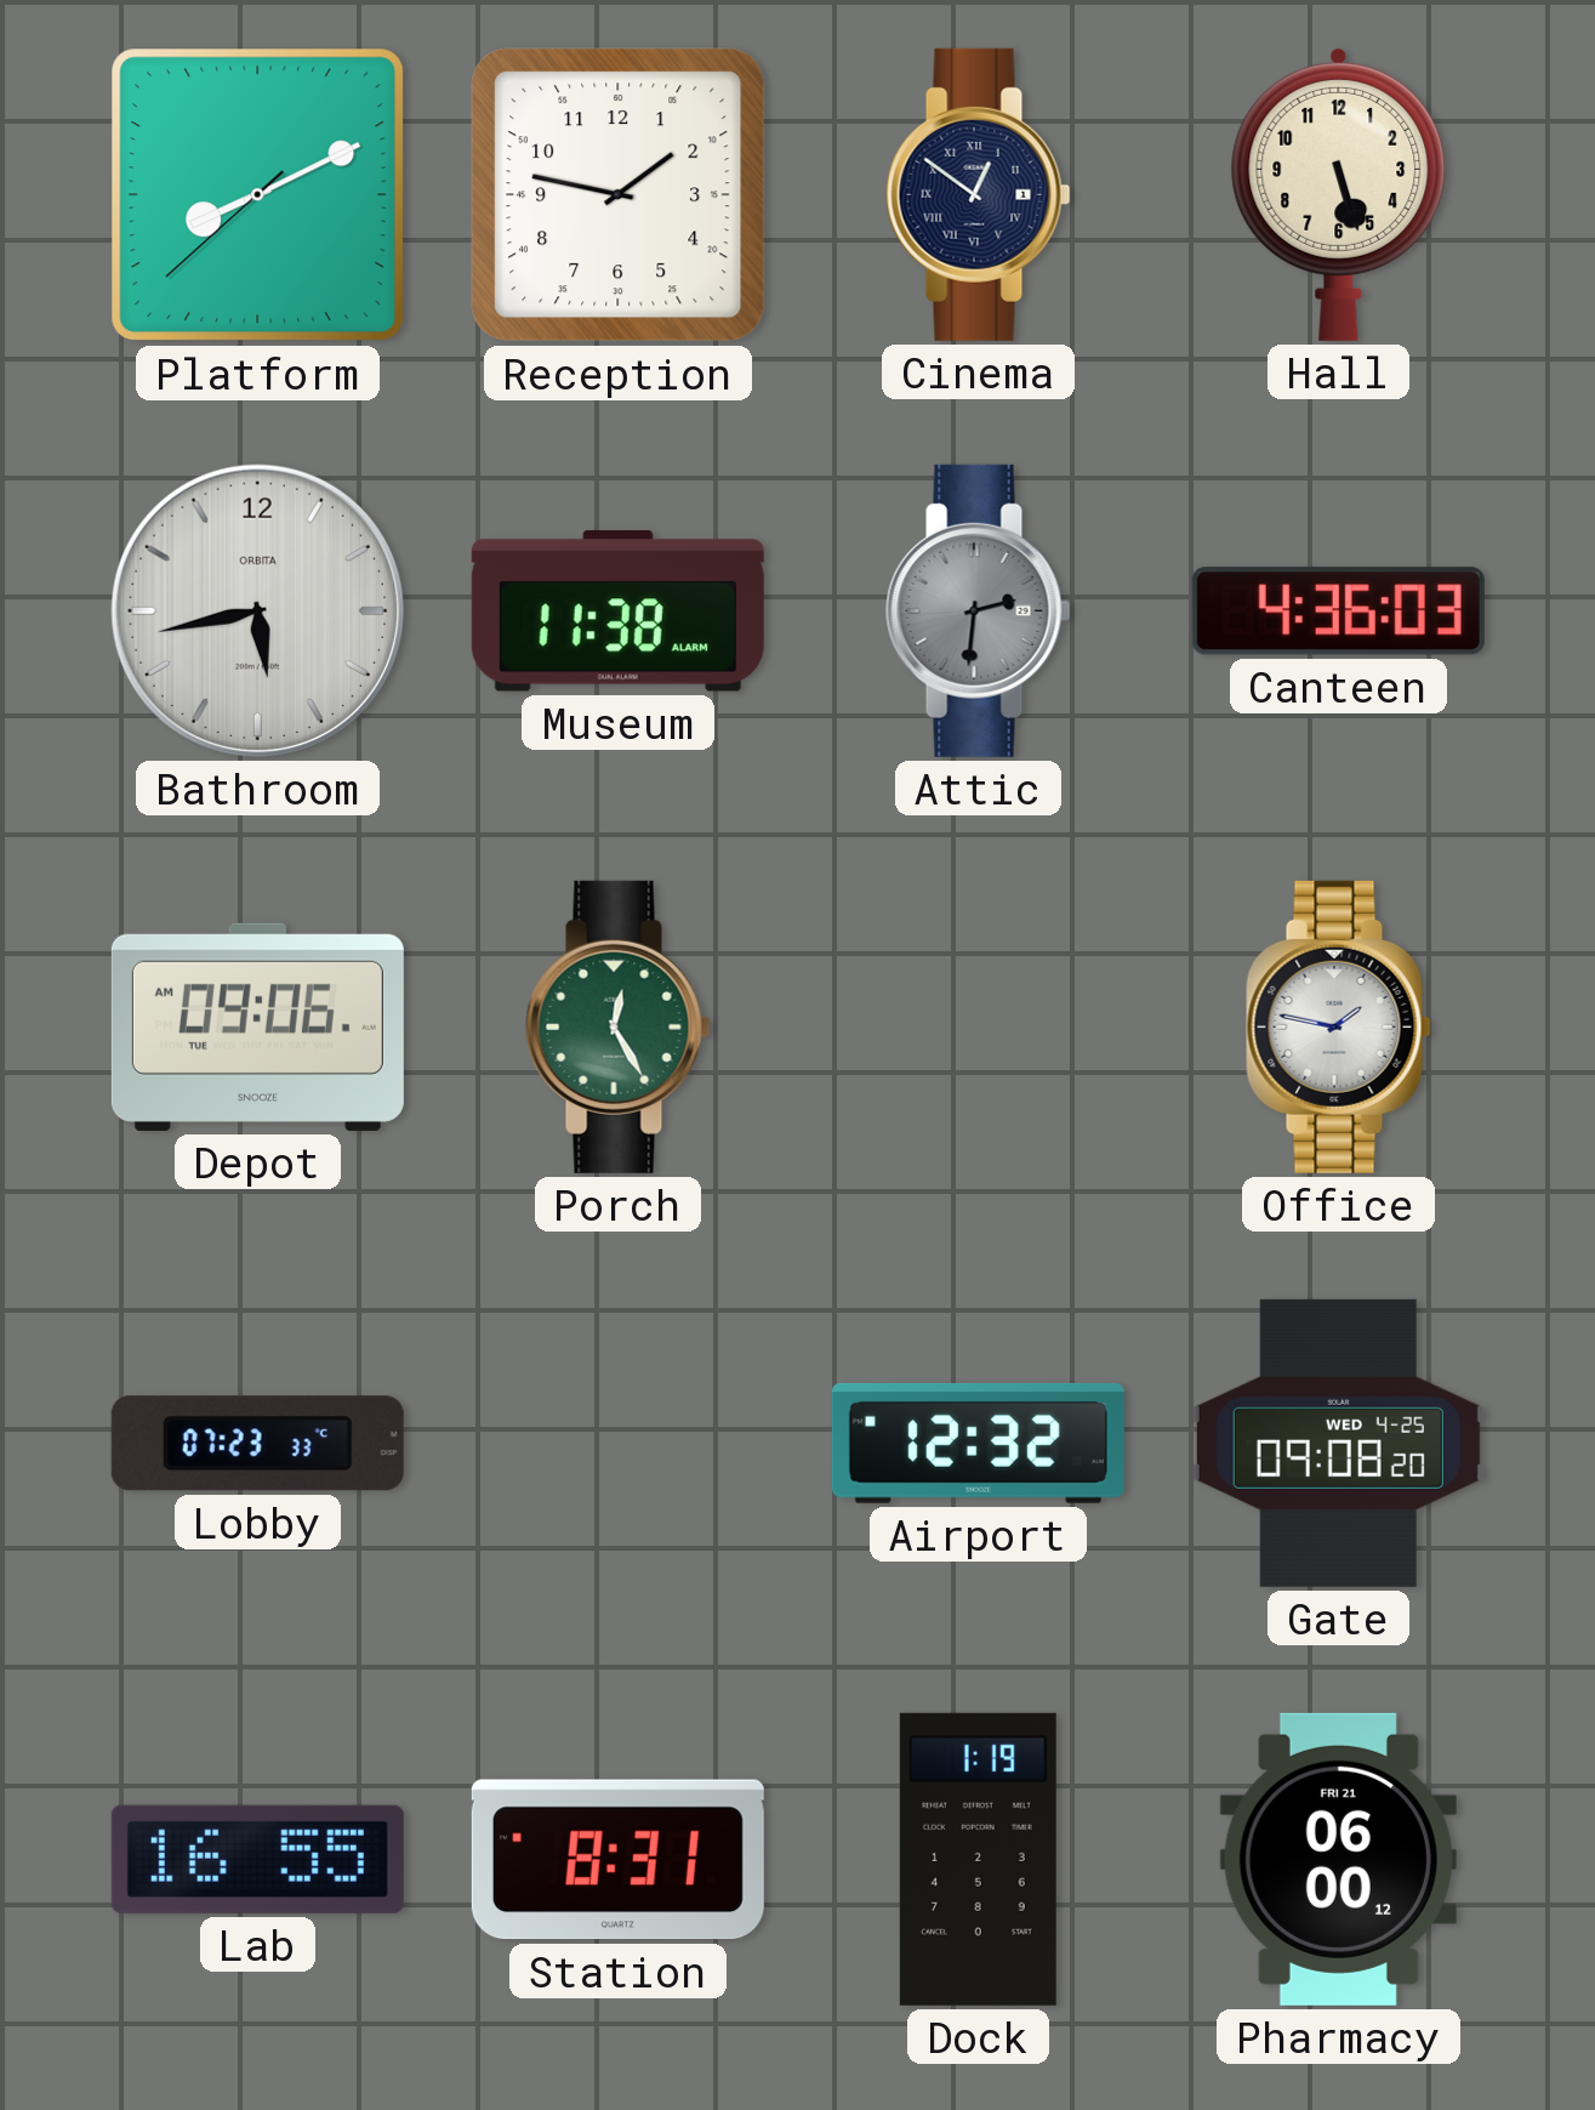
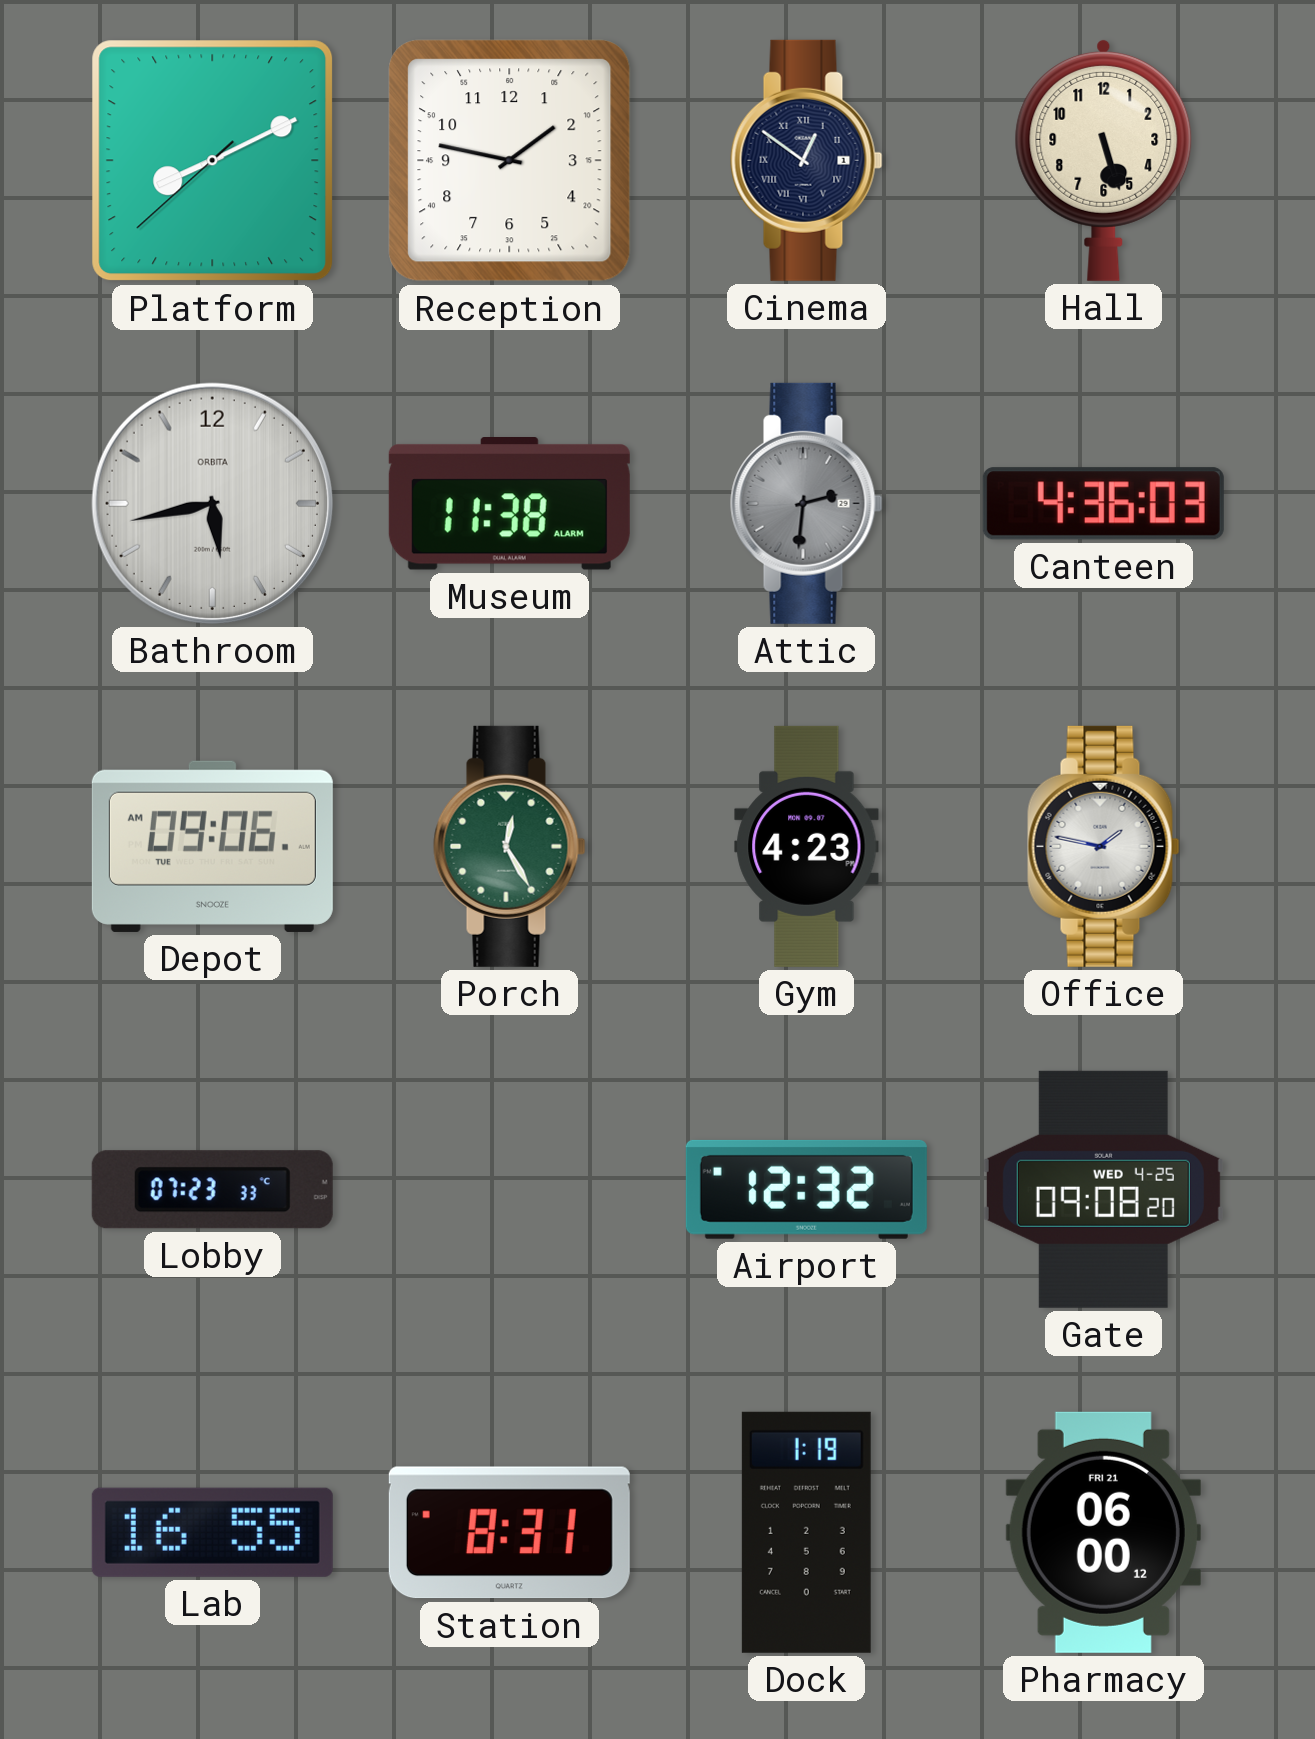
Gym: none -> 4:23 (807, 846)
